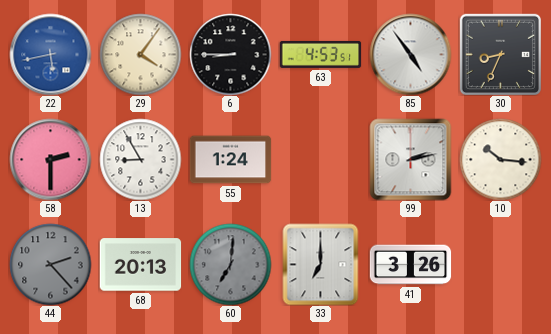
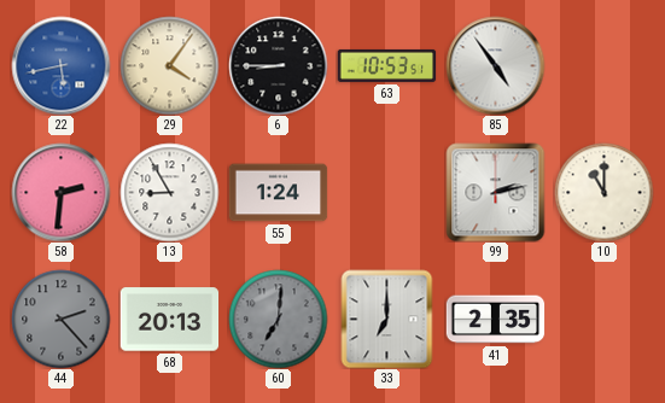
63: 4:53 -> 10:53 (386, 65)
30: 8:34 -> none (500, 54)
58: 2:30 -> 2:31 (60, 192)
10: 10:16 -> 11:00 (603, 192)
41: 3:26 -> 2:35 (495, 320)
